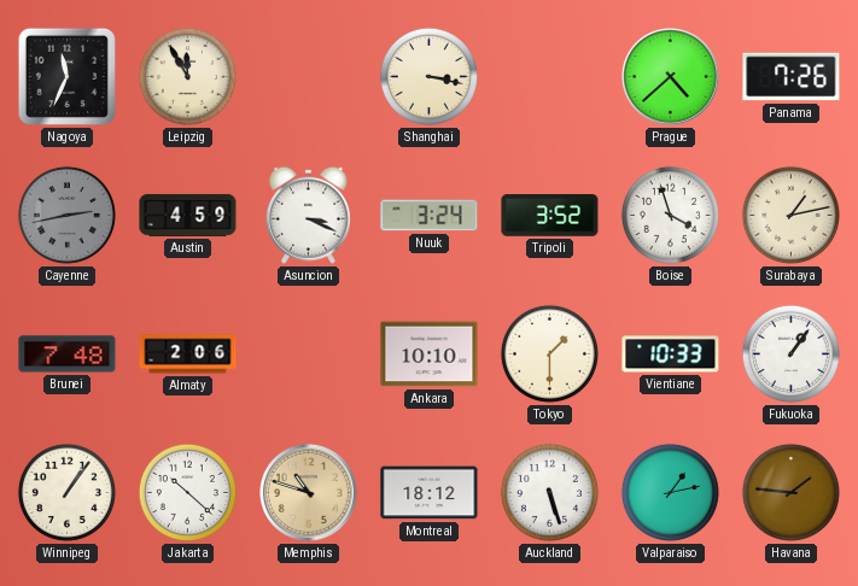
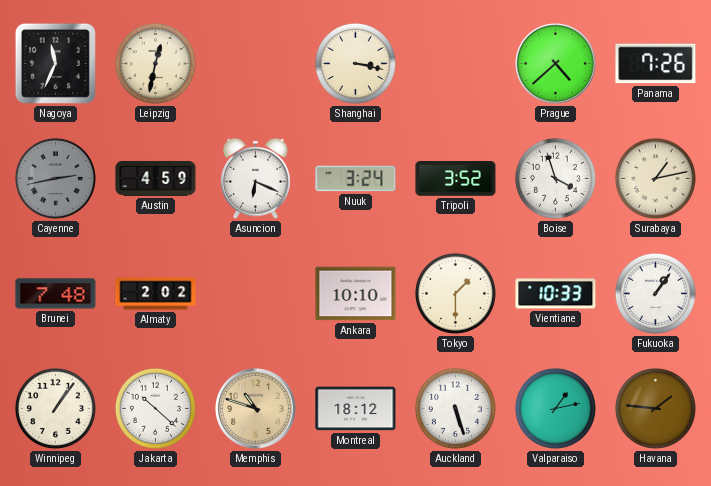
Leipzig: 11:55 -> 12:32 (155, 63)
Asuncion: 3:19 -> 6:19 (255, 178)
Almaty: 2:06 -> 2:02 (156, 294)
